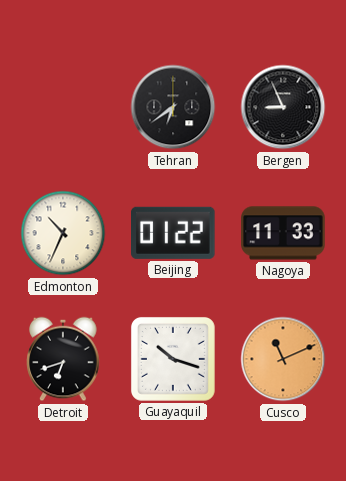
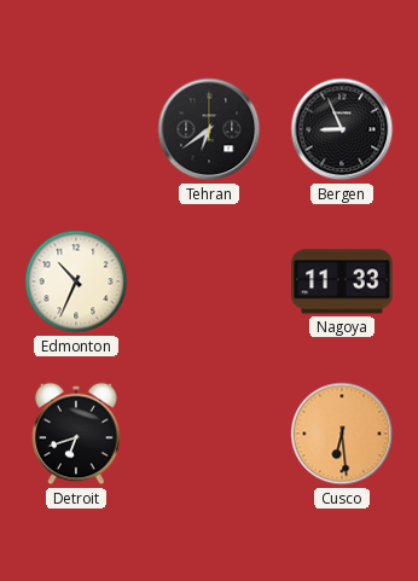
Beijing: 01:22 -> none (174, 233)
Guayaquil: 10:18 -> none (173, 359)
Cusco: 11:11 -> 6:29 (342, 434)
